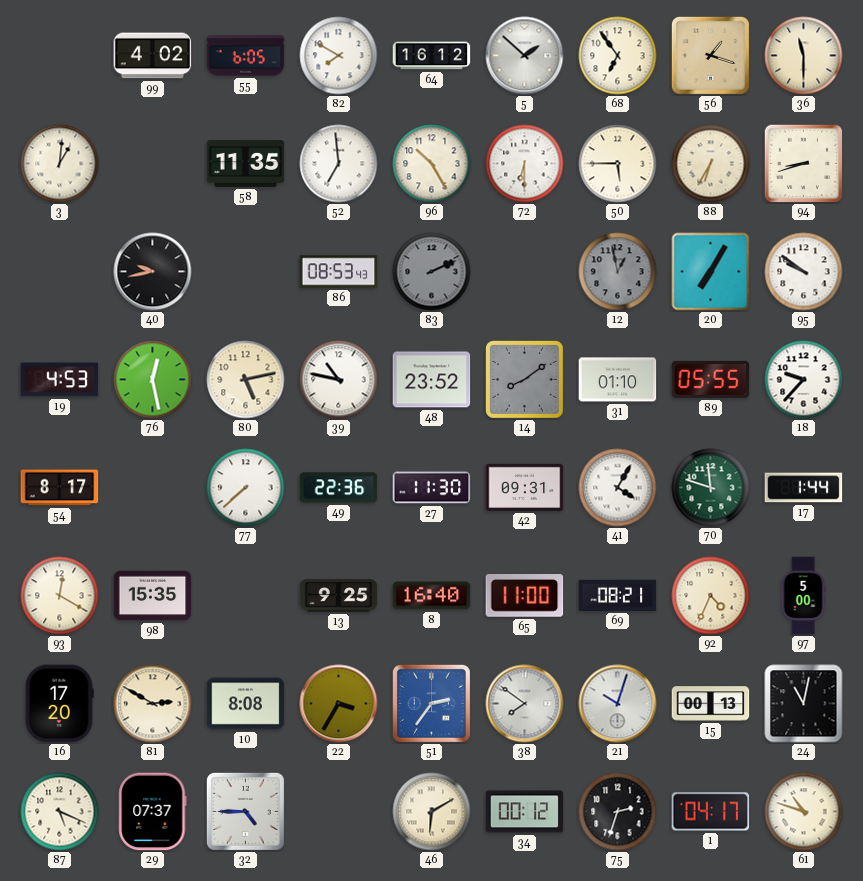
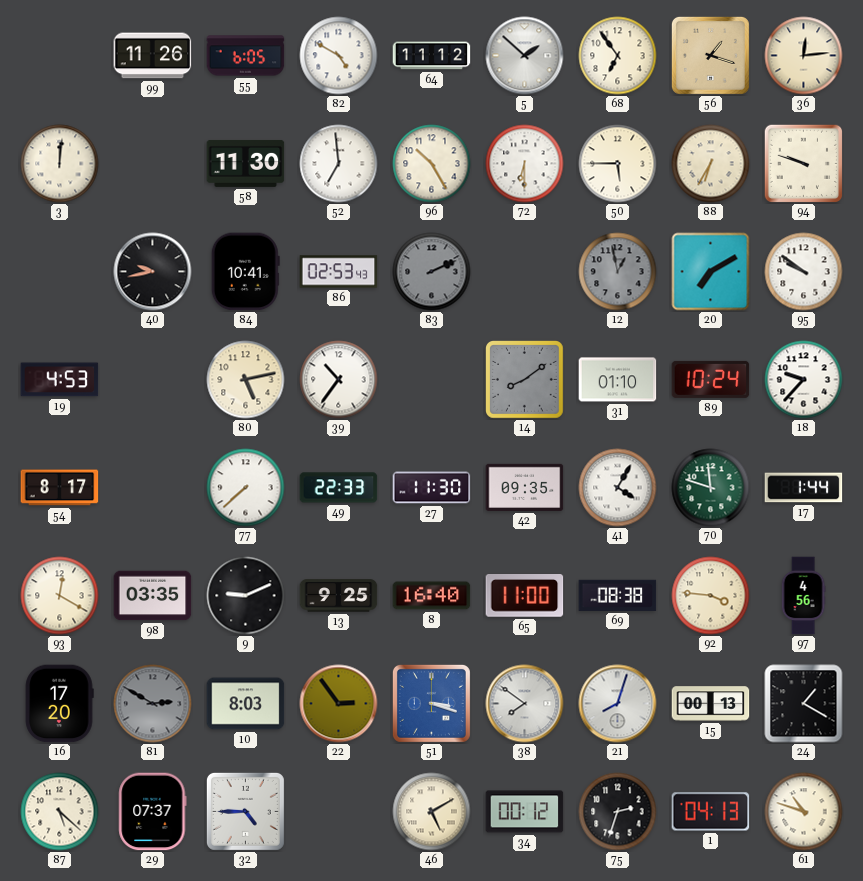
99: 4:02 -> 11:26 (153, 56)
82: 7:50 -> 4:50 (339, 56)
64: 16:12 -> 11:12 (432, 56)
36: 11:30 -> 12:14 (804, 56)
3: 1:01 -> 12:01 (60, 164)
58: 11:35 -> 11:30 (246, 163)
94: 8:42 -> 9:48 (803, 163)
84: none -> 10:41 (245, 272)
86: 08:53 -> 02:53 (339, 272)
20: 7:05 -> 7:10 (711, 272)
76: 12:28 -> none (153, 380)
39: 10:47 -> 10:36 (339, 380)
48: 23:52 -> none (432, 380)
89: 05:55 -> 10:24 (711, 379)
49: 22:36 -> 22:33 (339, 488)
42: 09:31 -> 09:35 (525, 487)
98: 15:35 -> 03:35 (153, 596)
9: none -> 9:11 (246, 596)
69: 08:21 -> 08:38 (618, 595)
92: 4:34 -> 3:46 (711, 596)
97: 5:00 -> 4:56 (803, 596)
81 dial: cream -> grey (153, 704)
10: 8:08 -> 8:03 (246, 704)
22: 3:35 -> 2:54 (339, 704)
51: 2:36 -> 3:18 (431, 703)
21: 10:03 -> 8:03 (618, 704)
24: 11:02 -> 1:20 (804, 704)
87: 5:19 -> 5:22 (60, 812)
46: 6:10 -> 5:10 (432, 812)
1: 04:17 -> 04:13 (711, 812)
